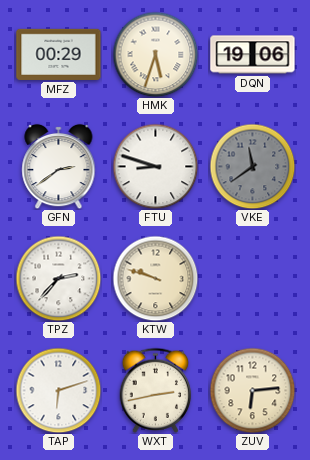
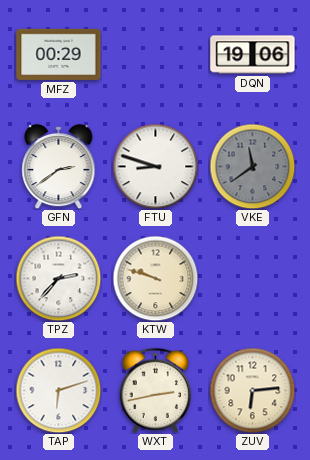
HMK: 5:33 -> none (155, 54)
